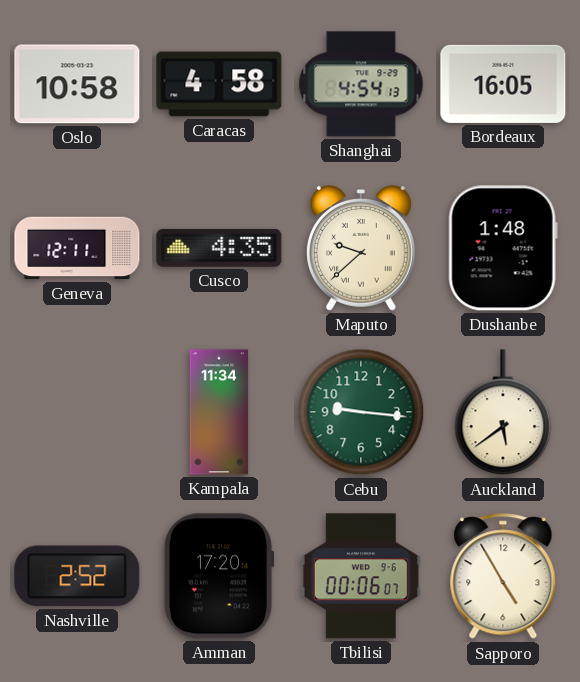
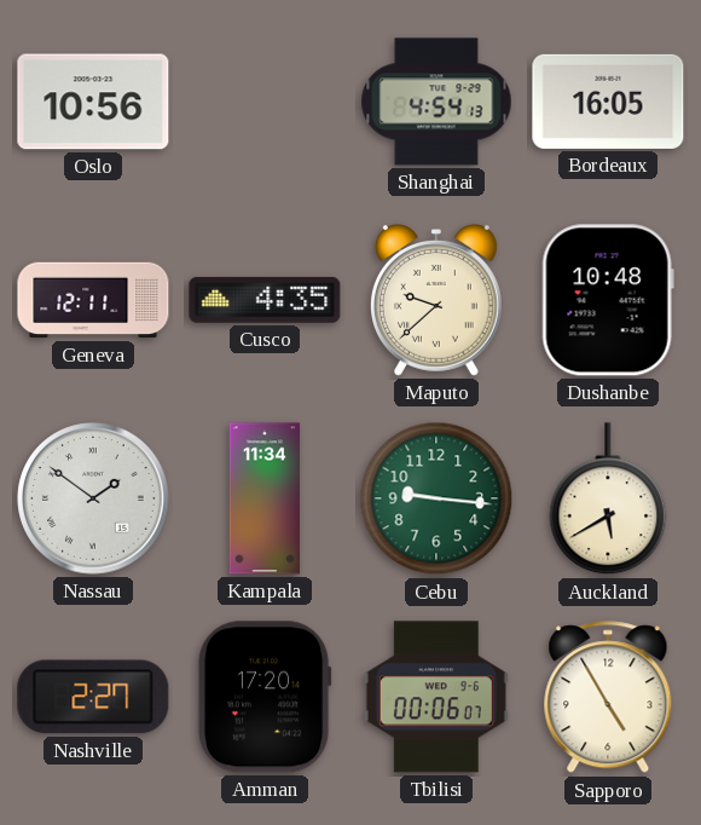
Oslo: 10:58 -> 10:56 (93, 102)
Caracas: 4:58 -> none (219, 84)
Dushanbe: 1:48 -> 10:48 (608, 300)
Nassau: none -> 1:51 (93, 498)
Auckland: 5:39 -> 5:40 (608, 500)
Nashville: 2:52 -> 2:27 (93, 697)
